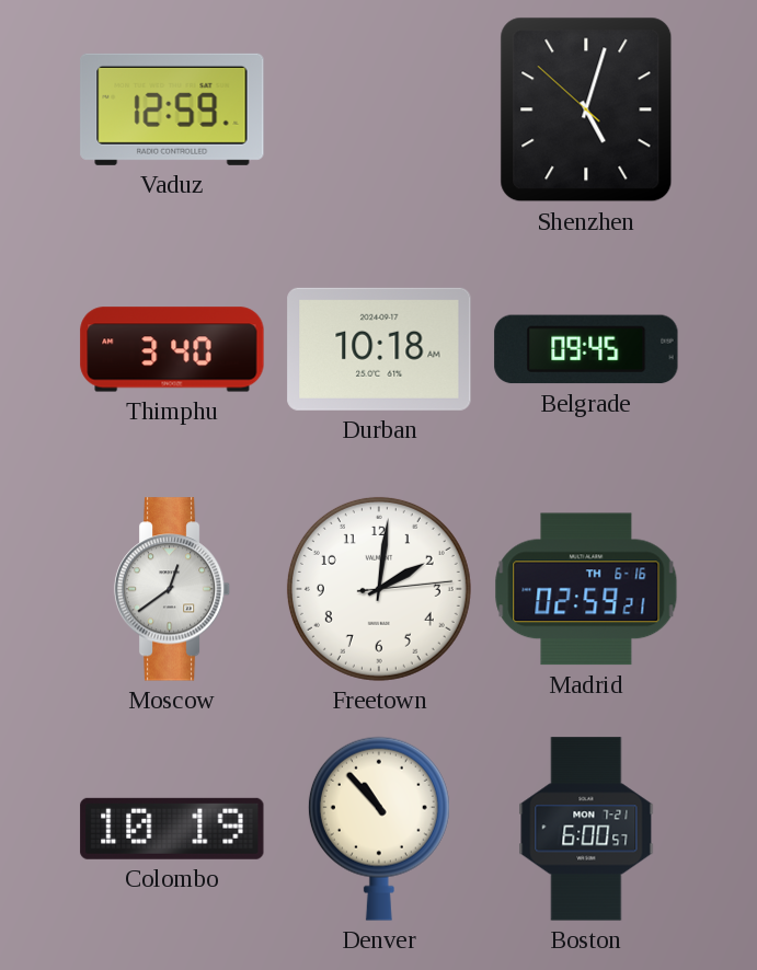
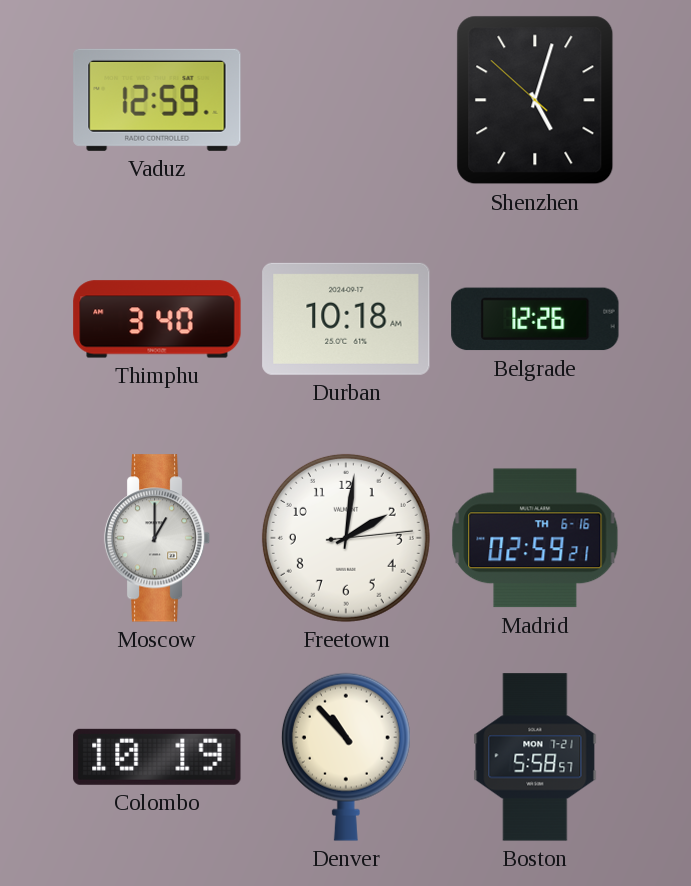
Belgrade: 09:45 -> 12:26 (535, 319)
Moscow: 12:39 -> 1:00 (157, 538)
Boston: 6:00 -> 5:58 (535, 757)
